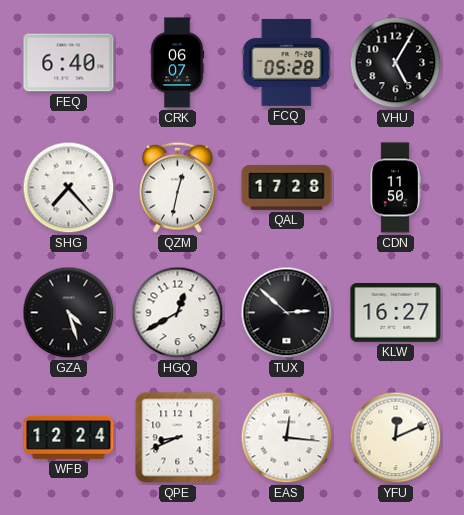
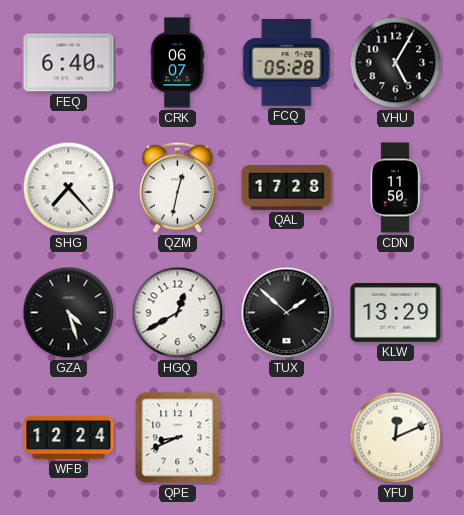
TUX: 2:52 -> 1:52 (287, 313)
KLW: 16:27 -> 13:29 (396, 313)
EAS: 12:16 -> none (287, 438)
